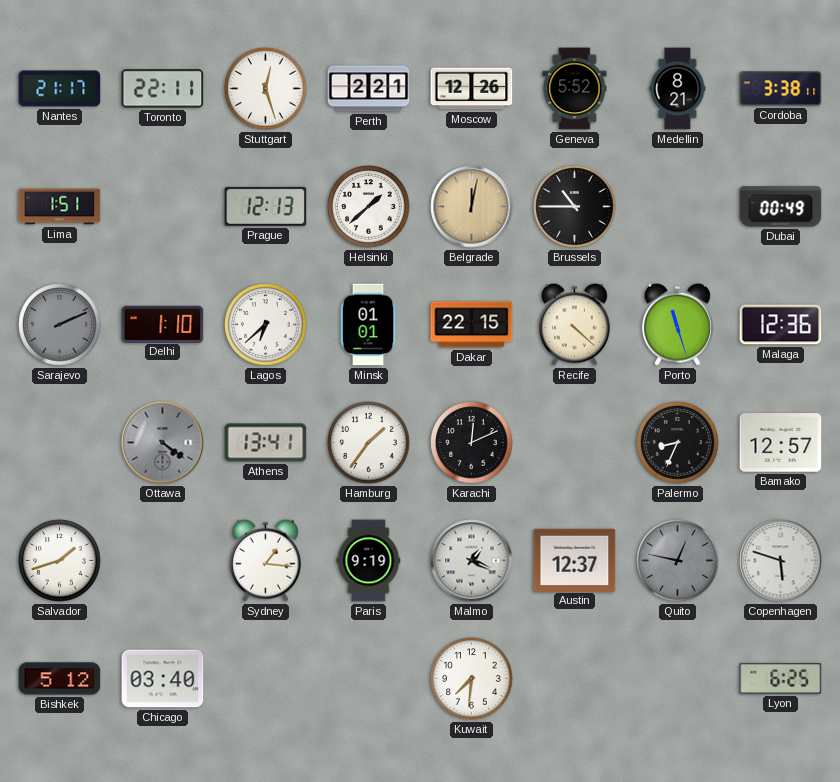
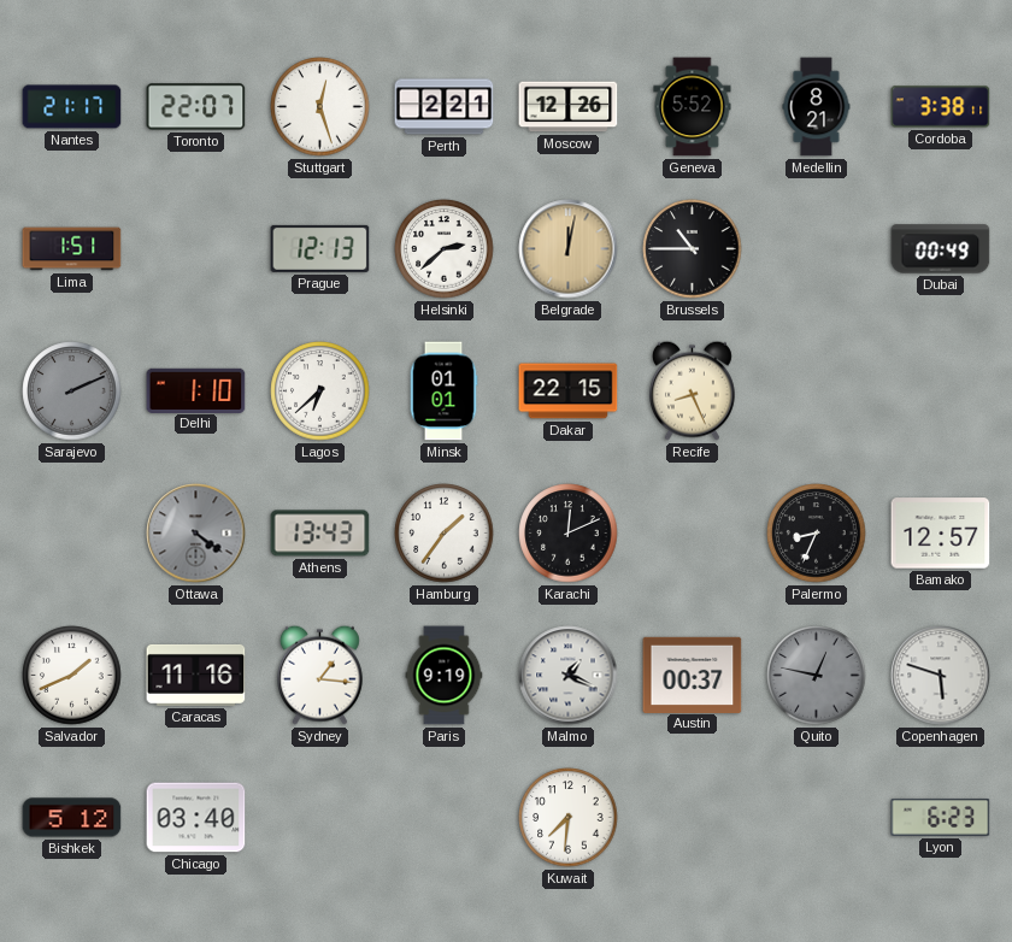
Toronto: 22:11 -> 22:07 (196, 107)
Helsinki: 1:38 -> 2:38 (445, 249)
Recife: 4:22 -> 8:26 (692, 390)
Porto: 11:27 -> none (677, 324)
Malaga: 12:36 -> none (781, 325)
Athens: 13:41 -> 13:43 (320, 534)
Salvador: 1:42 -> 1:41 (72, 676)
Caracas: none -> 11:16 (196, 675)
Austin: 12:37 -> 00:37 (693, 675)
Lyon: 6:25 -> 6:23 (941, 817)
